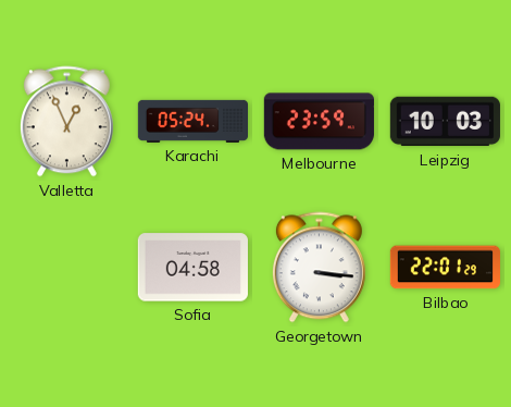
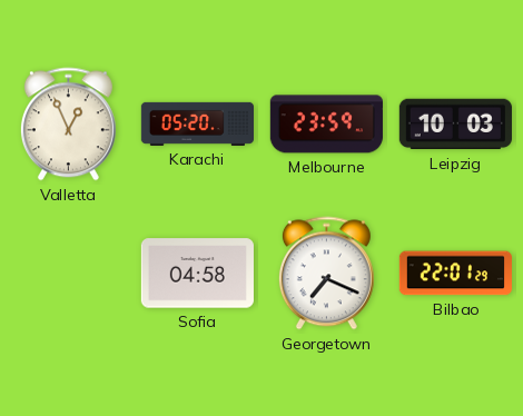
Karachi: 05:24 -> 05:20 (197, 123)
Georgetown: 3:16 -> 7:19 (326, 274)
